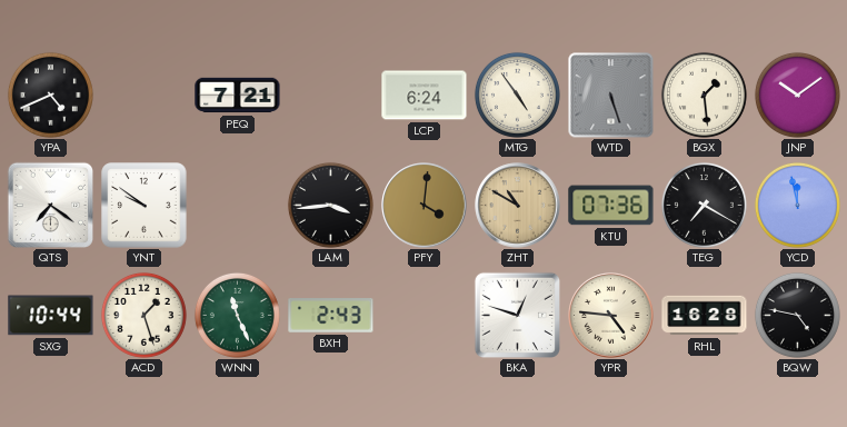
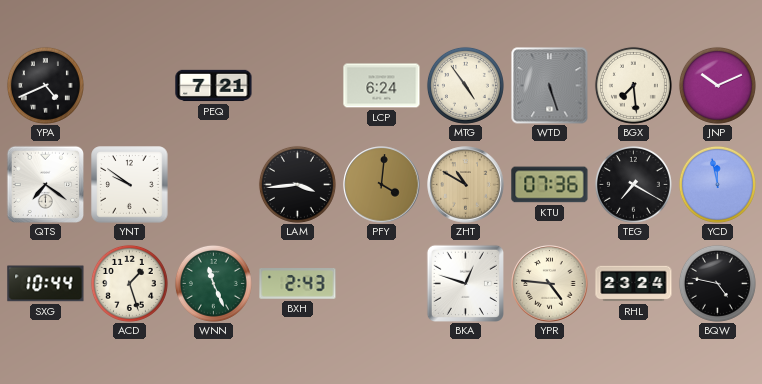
BGX: 1:29 -> 7:29 (633, 85)
JNP: 10:09 -> 10:11 (717, 85)
RHL: 16:28 -> 23:24 (634, 284)
